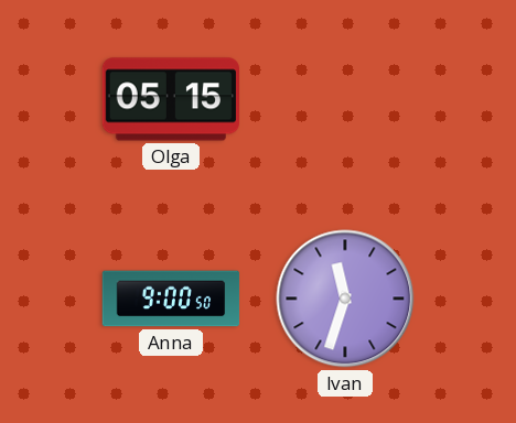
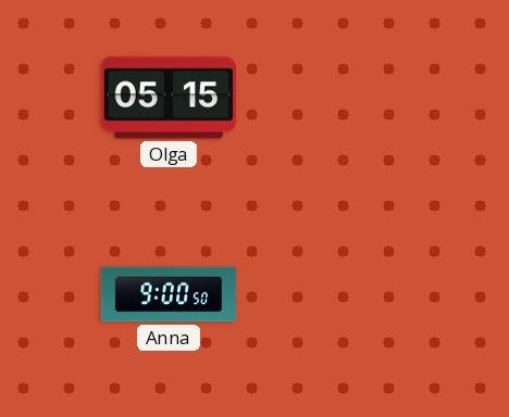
Ivan: 11:33 -> none (345, 299)
